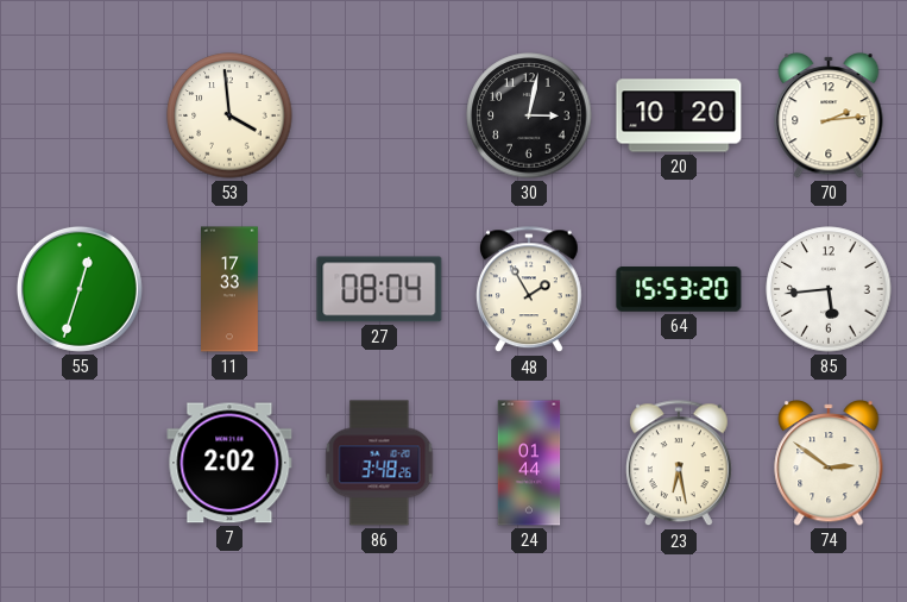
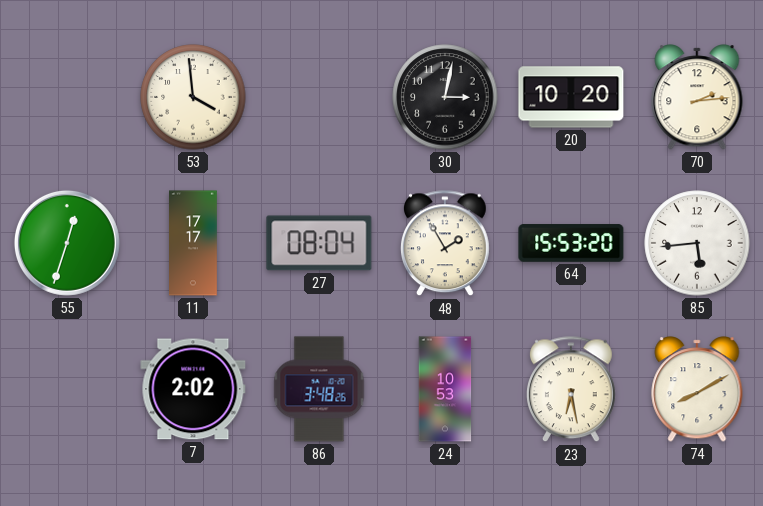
11: 17:33 -> 17:17 (194, 243)
24: 01:44 -> 10:53 (445, 389)
74: 2:51 -> 8:10 (697, 389)
